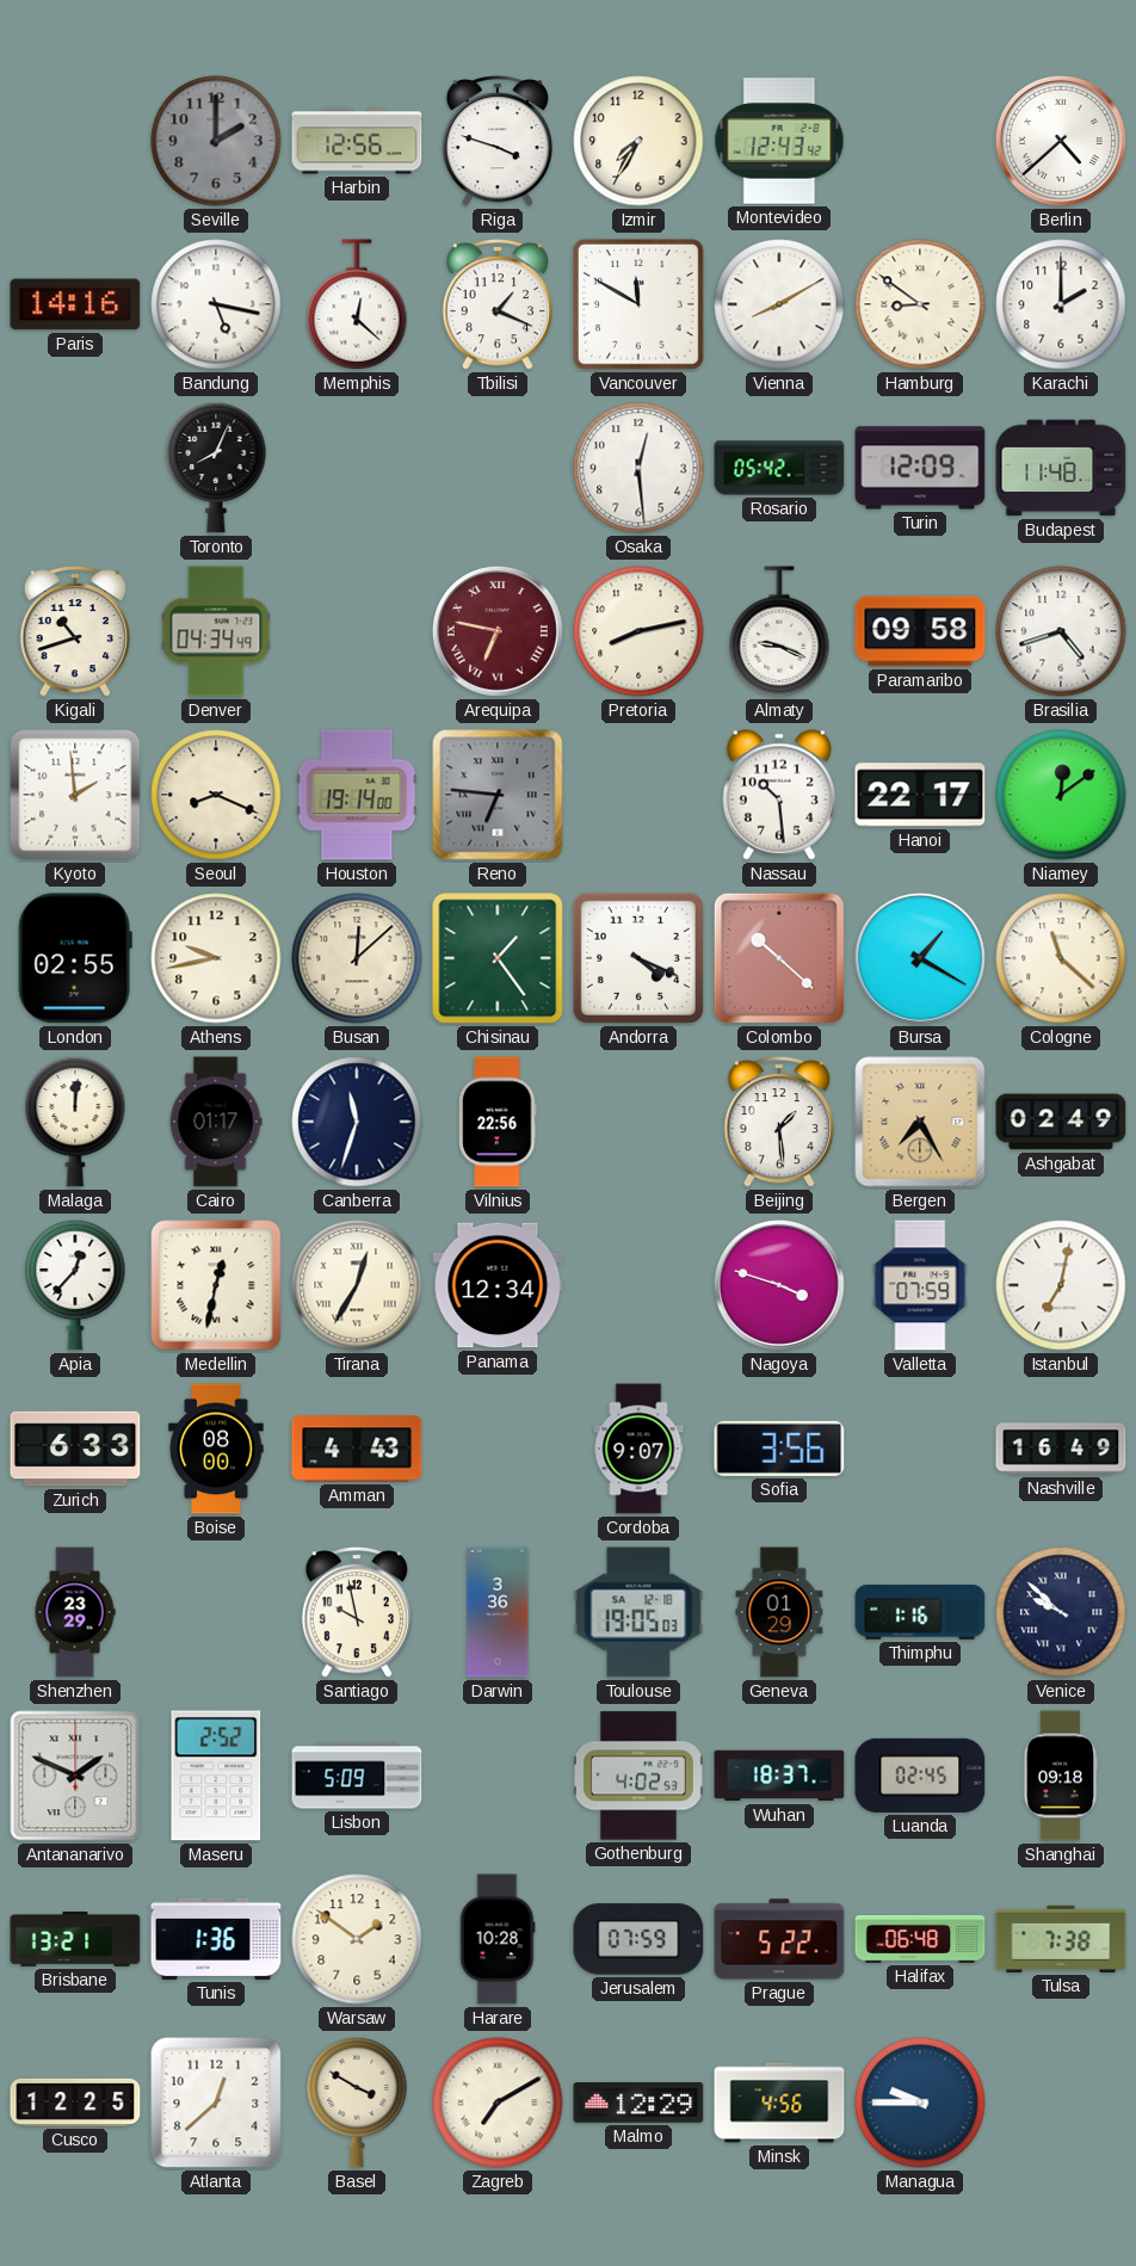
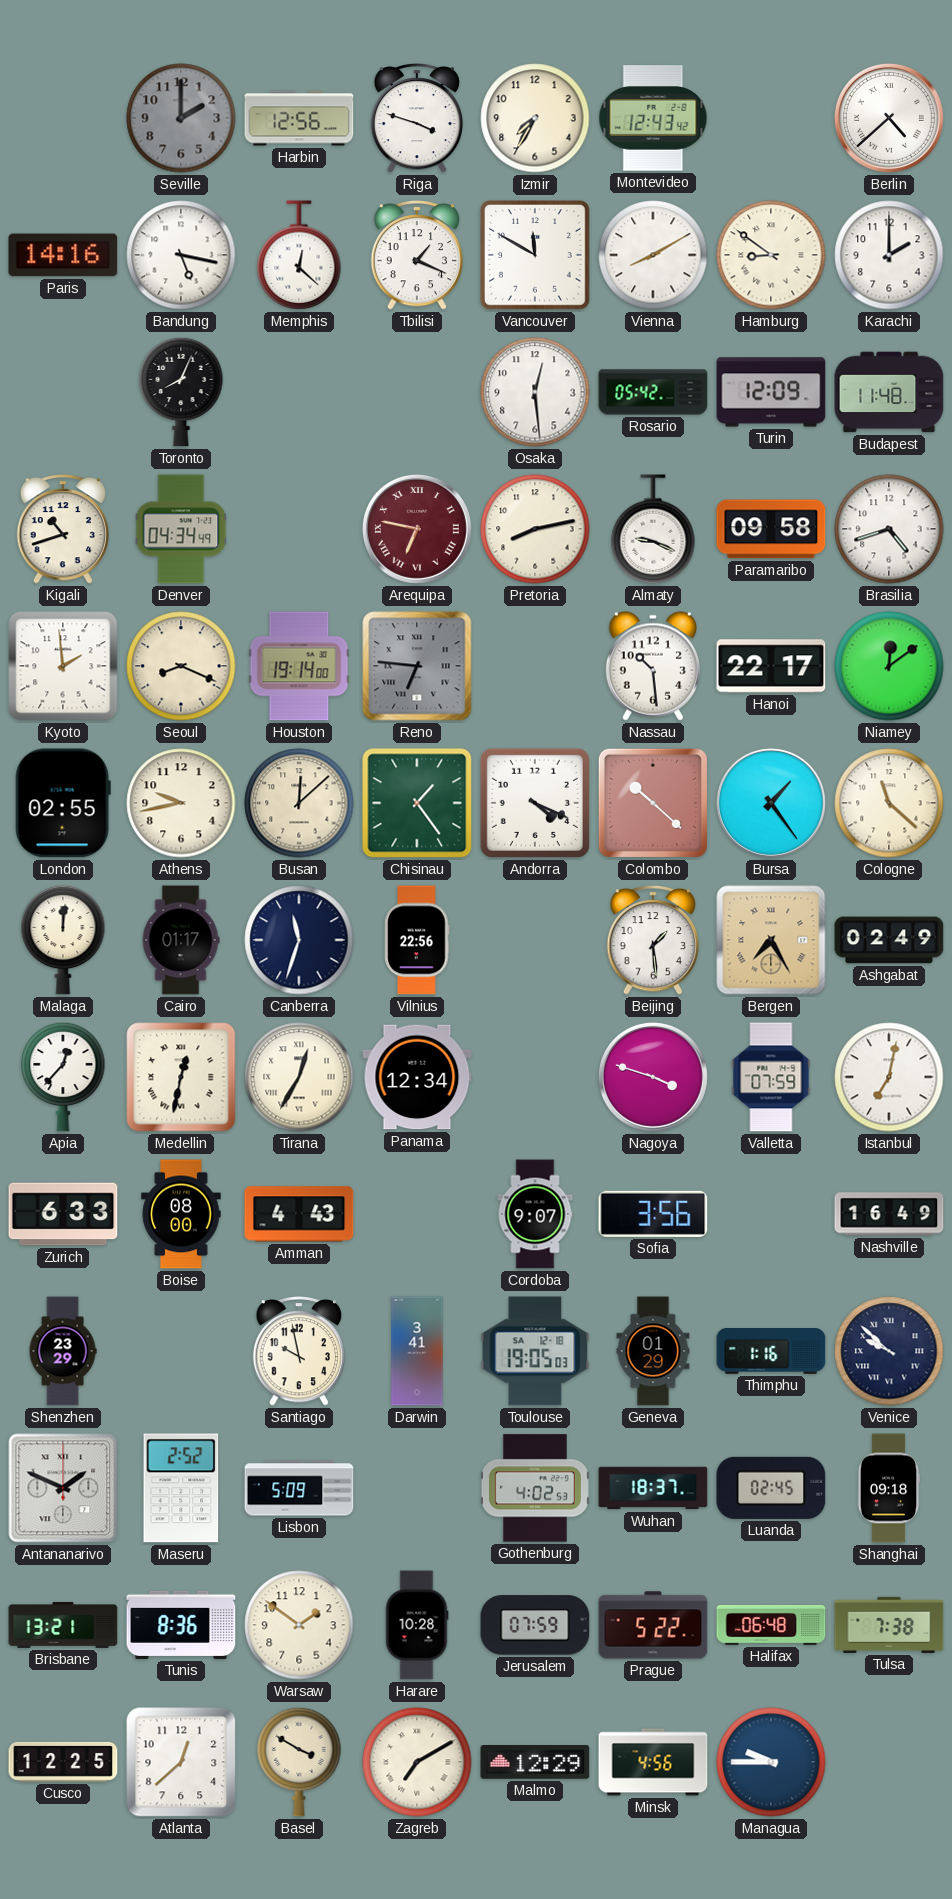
Bursa: 1:20 -> 1:24 (771, 803)
Darwin: 3:36 -> 3:41 (417, 1351)
Tunis: 1:36 -> 8:36 (181, 1625)
